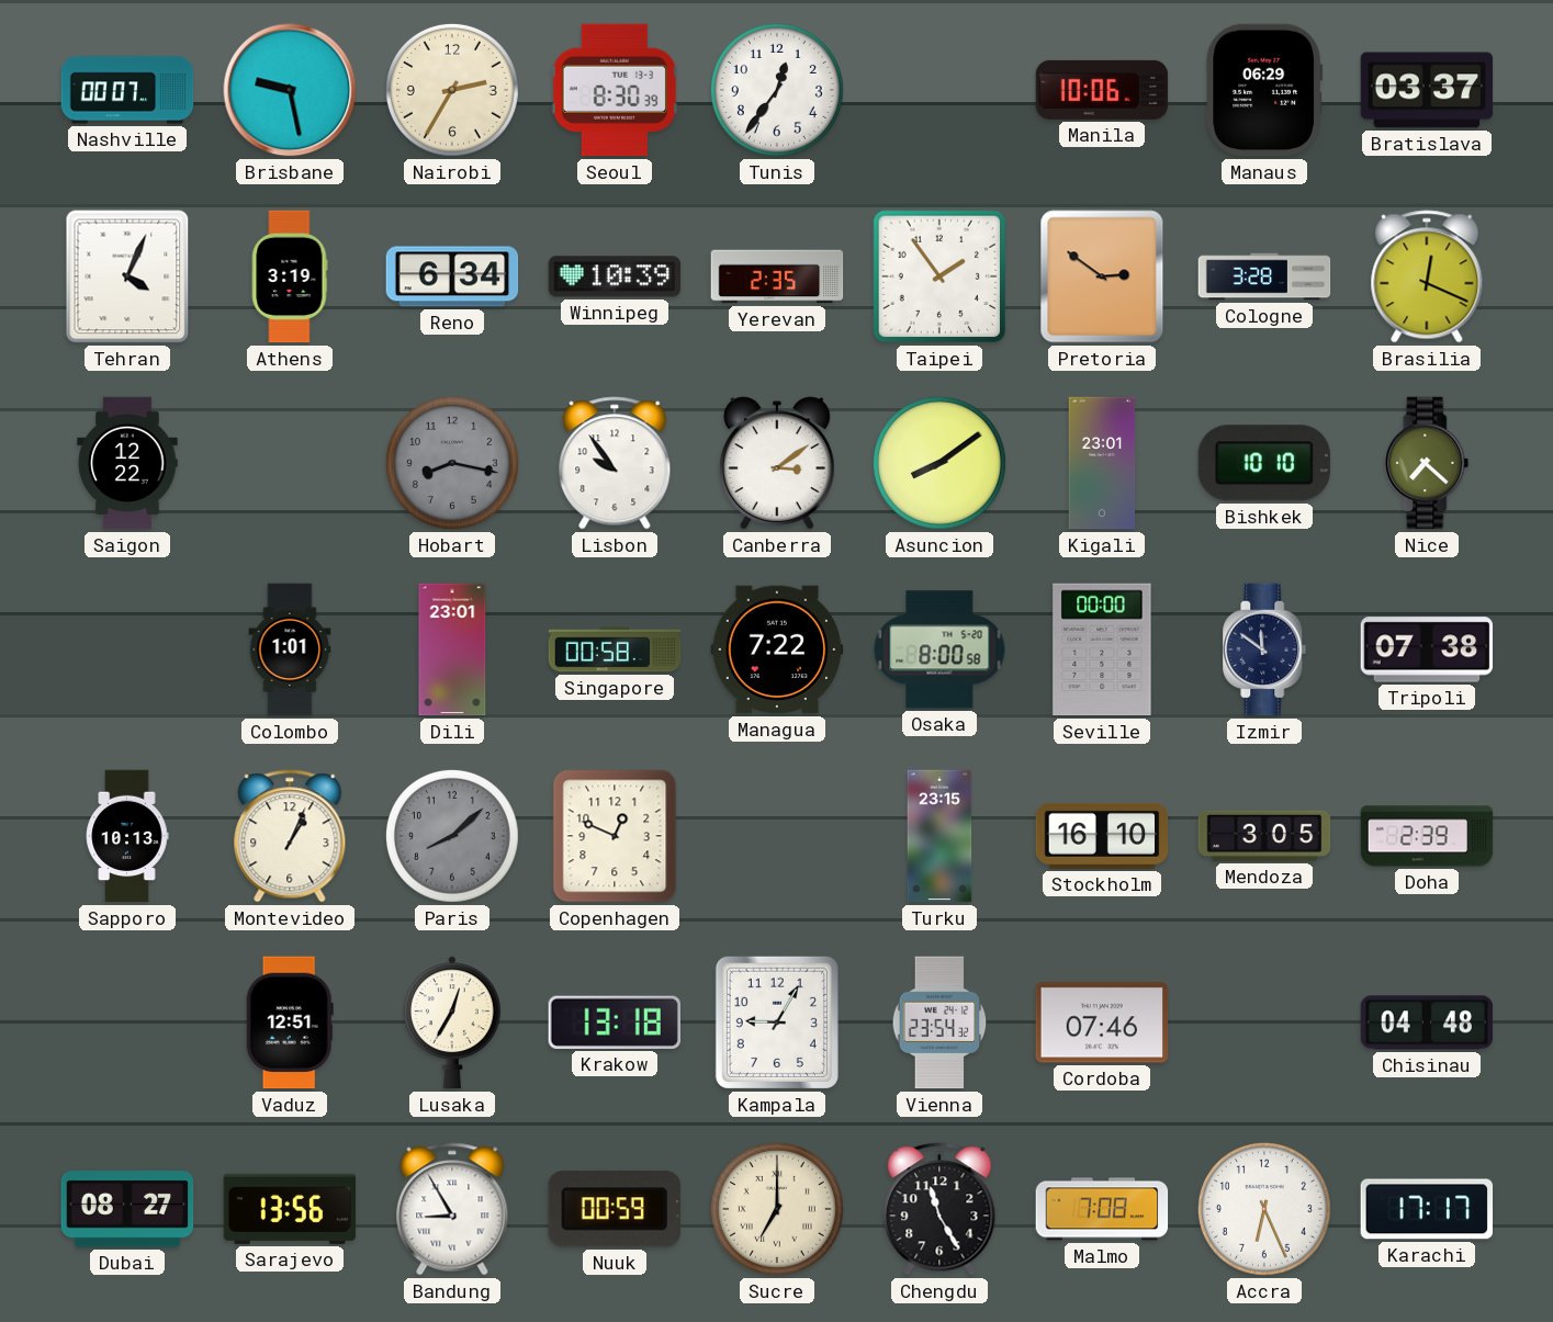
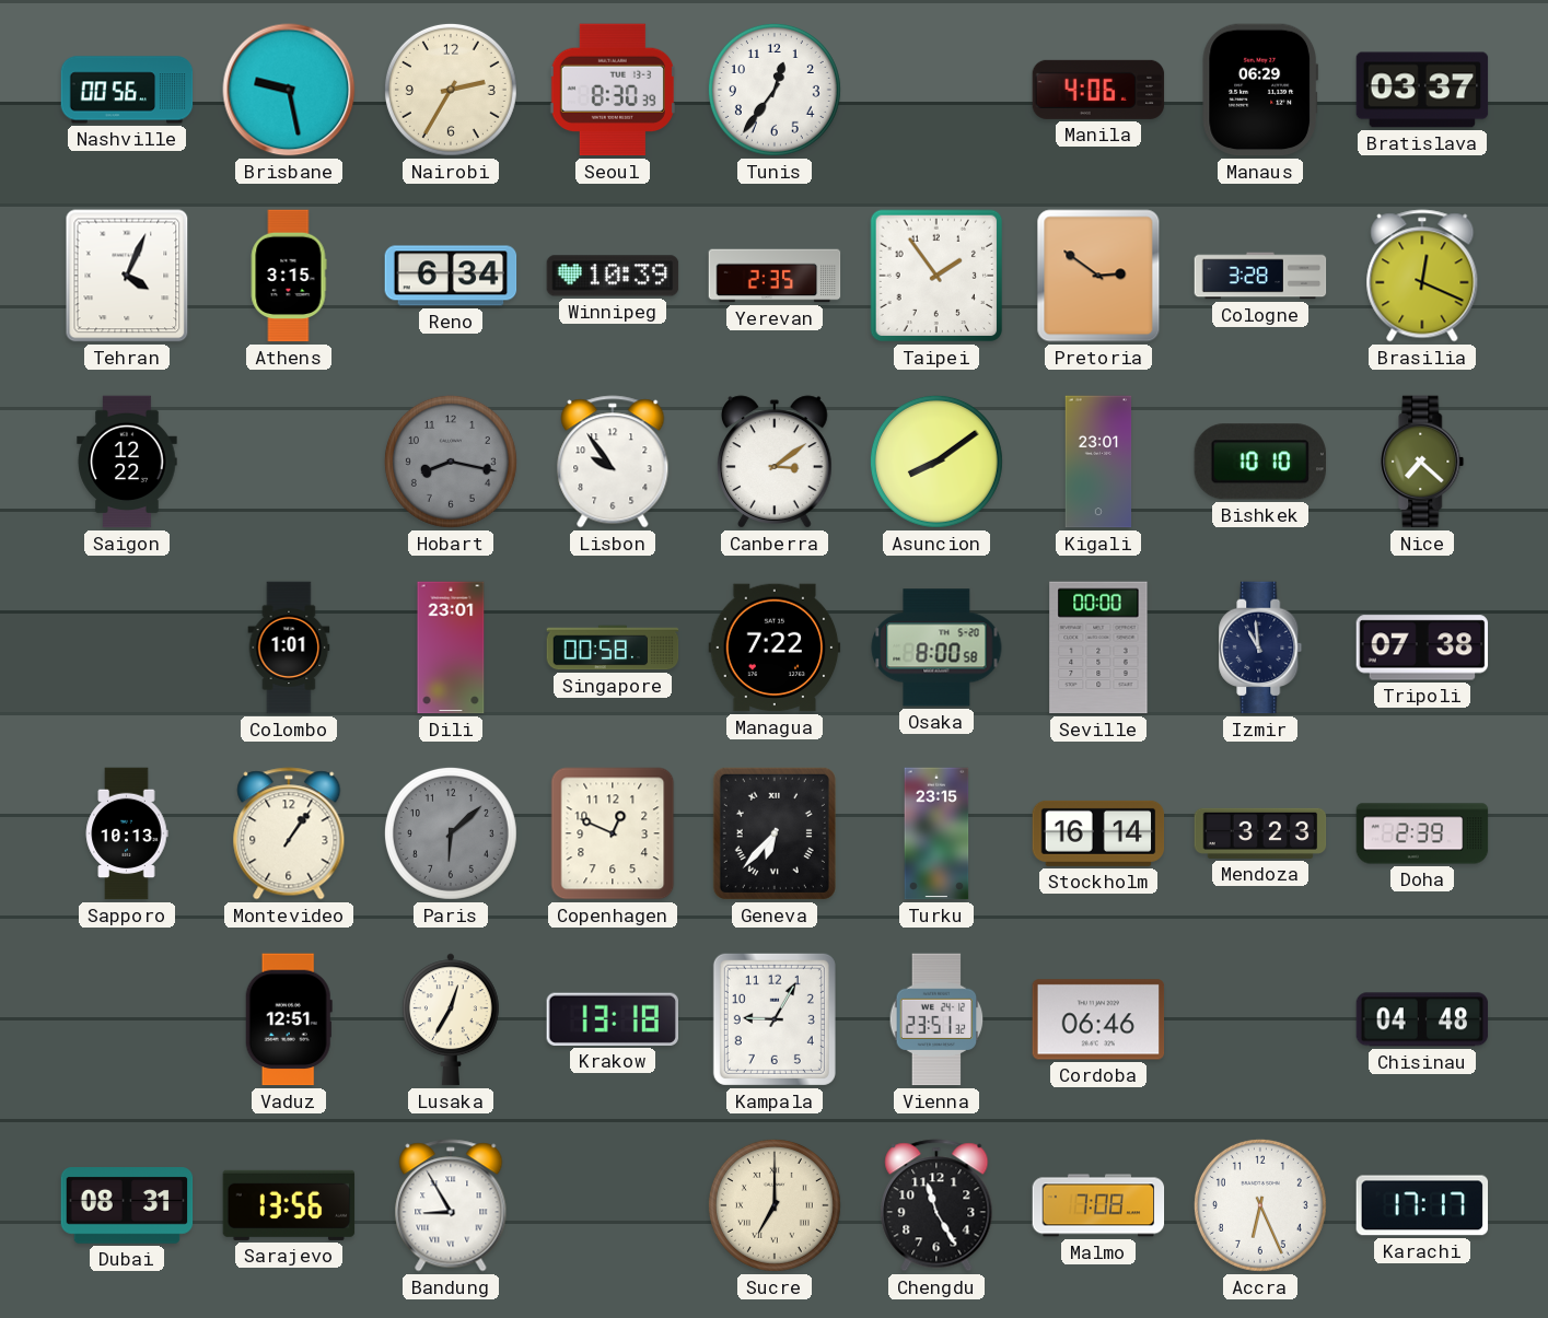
Nashville: 00:07 -> 00:56 (127, 90)
Manila: 10:06 -> 4:06 (1098, 90)
Athens: 3:19 -> 3:15 (289, 276)
Izmir: 11:51 -> 10:59 (1260, 648)
Montevideo: 1:04 -> 1:06 (289, 833)
Paris: 8:08 -> 6:08 (451, 833)
Geneva: none -> 6:37 (775, 833)
Stockholm: 16:10 -> 16:14 (1098, 833)
Mendoza: 3:05 -> 3:23 (1260, 833)
Vienna: 23:54 -> 23:51 (936, 1019)
Cordoba: 07:46 -> 06:46 (1098, 1019)
Dubai: 08:27 -> 08:31 (127, 1205)
Nuuk: 00:59 -> none (615, 1209)
